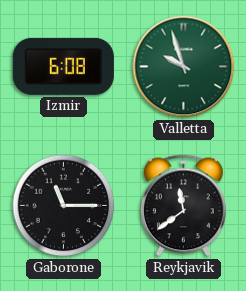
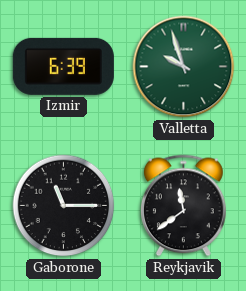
Izmir: 6:08 -> 6:39 (63, 66)
